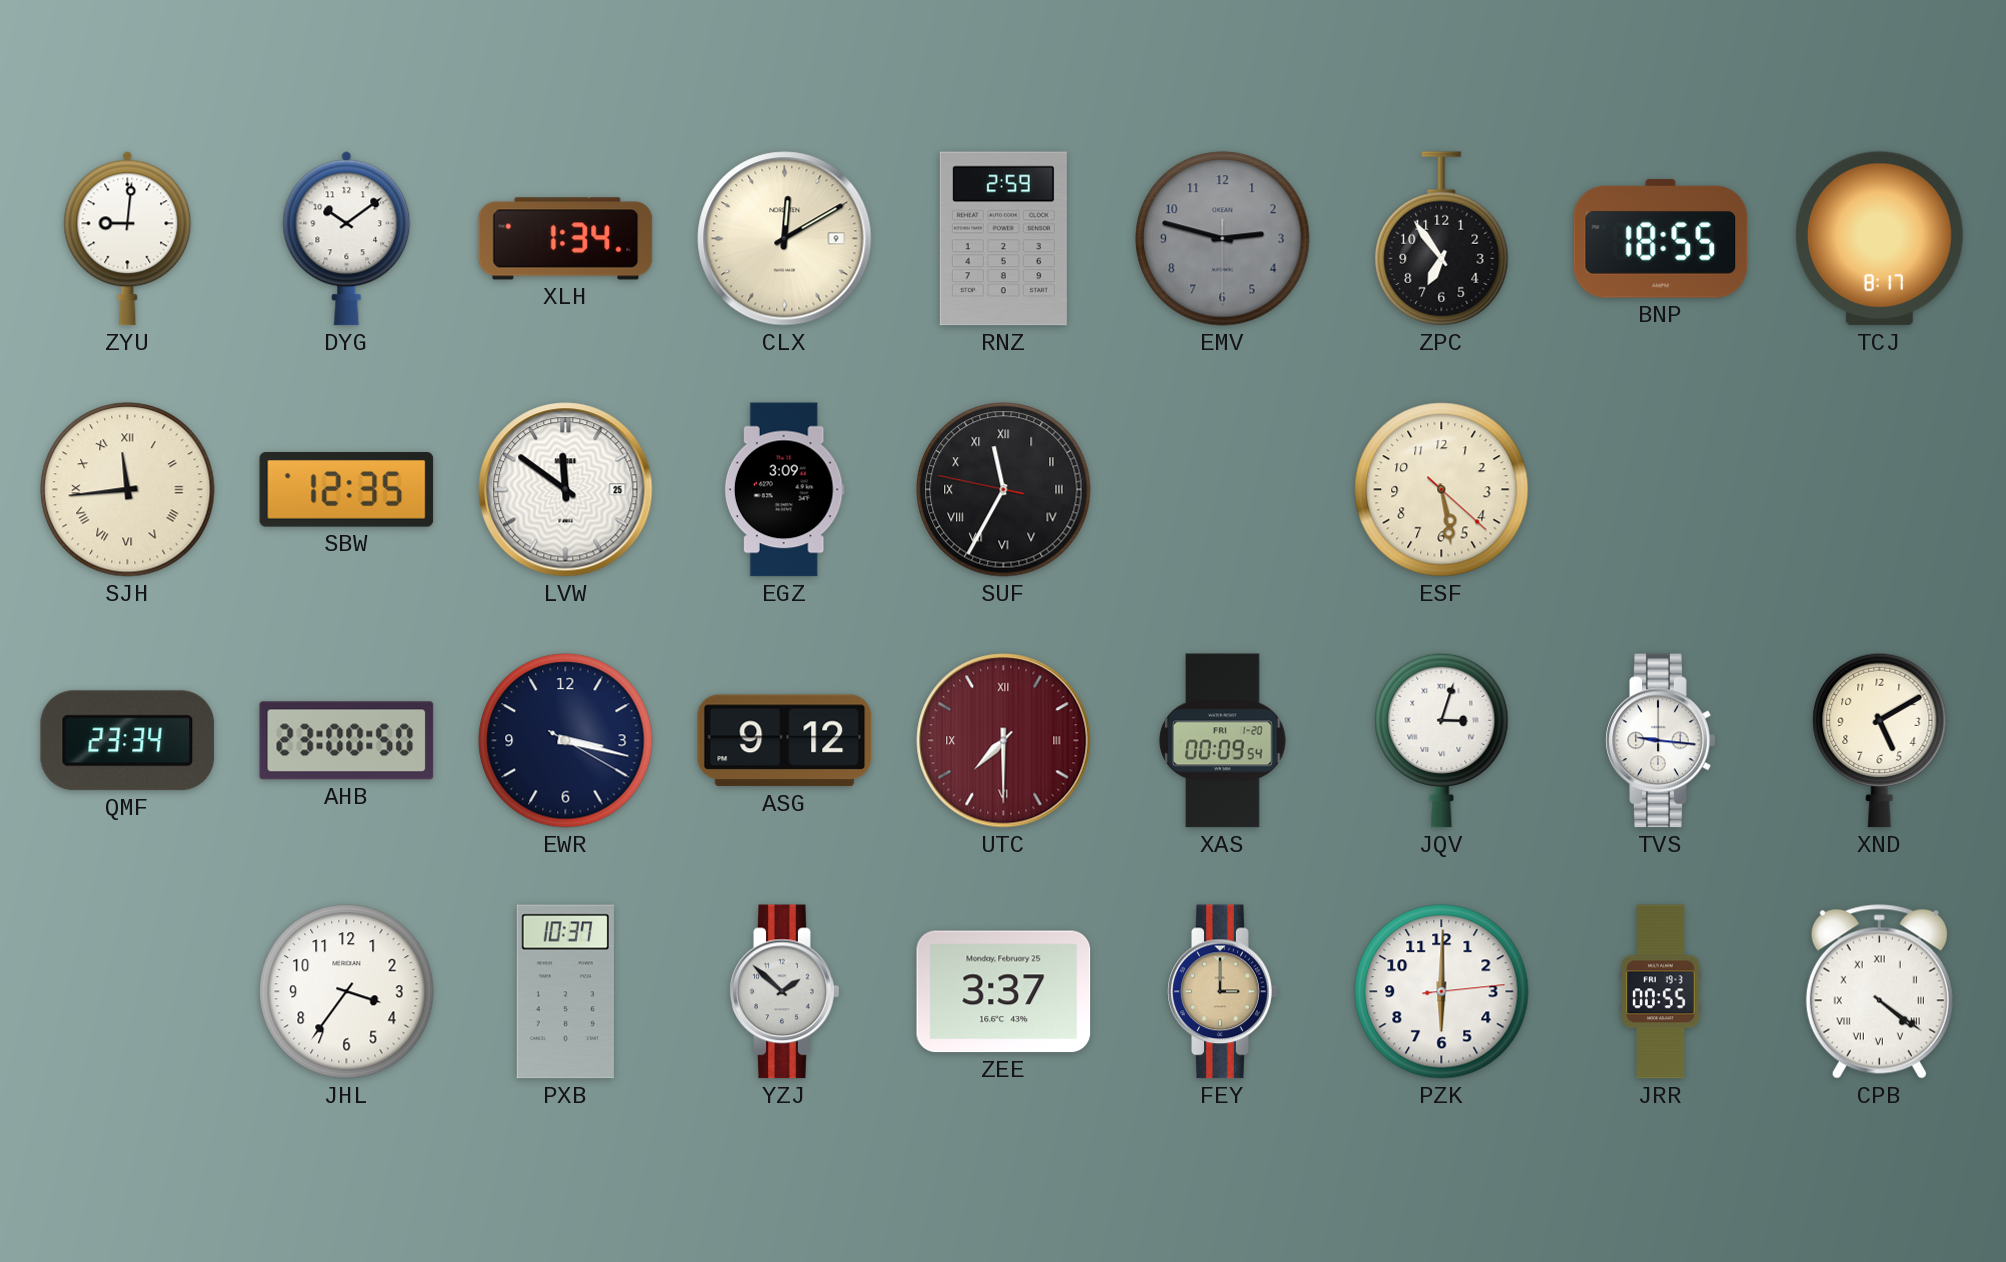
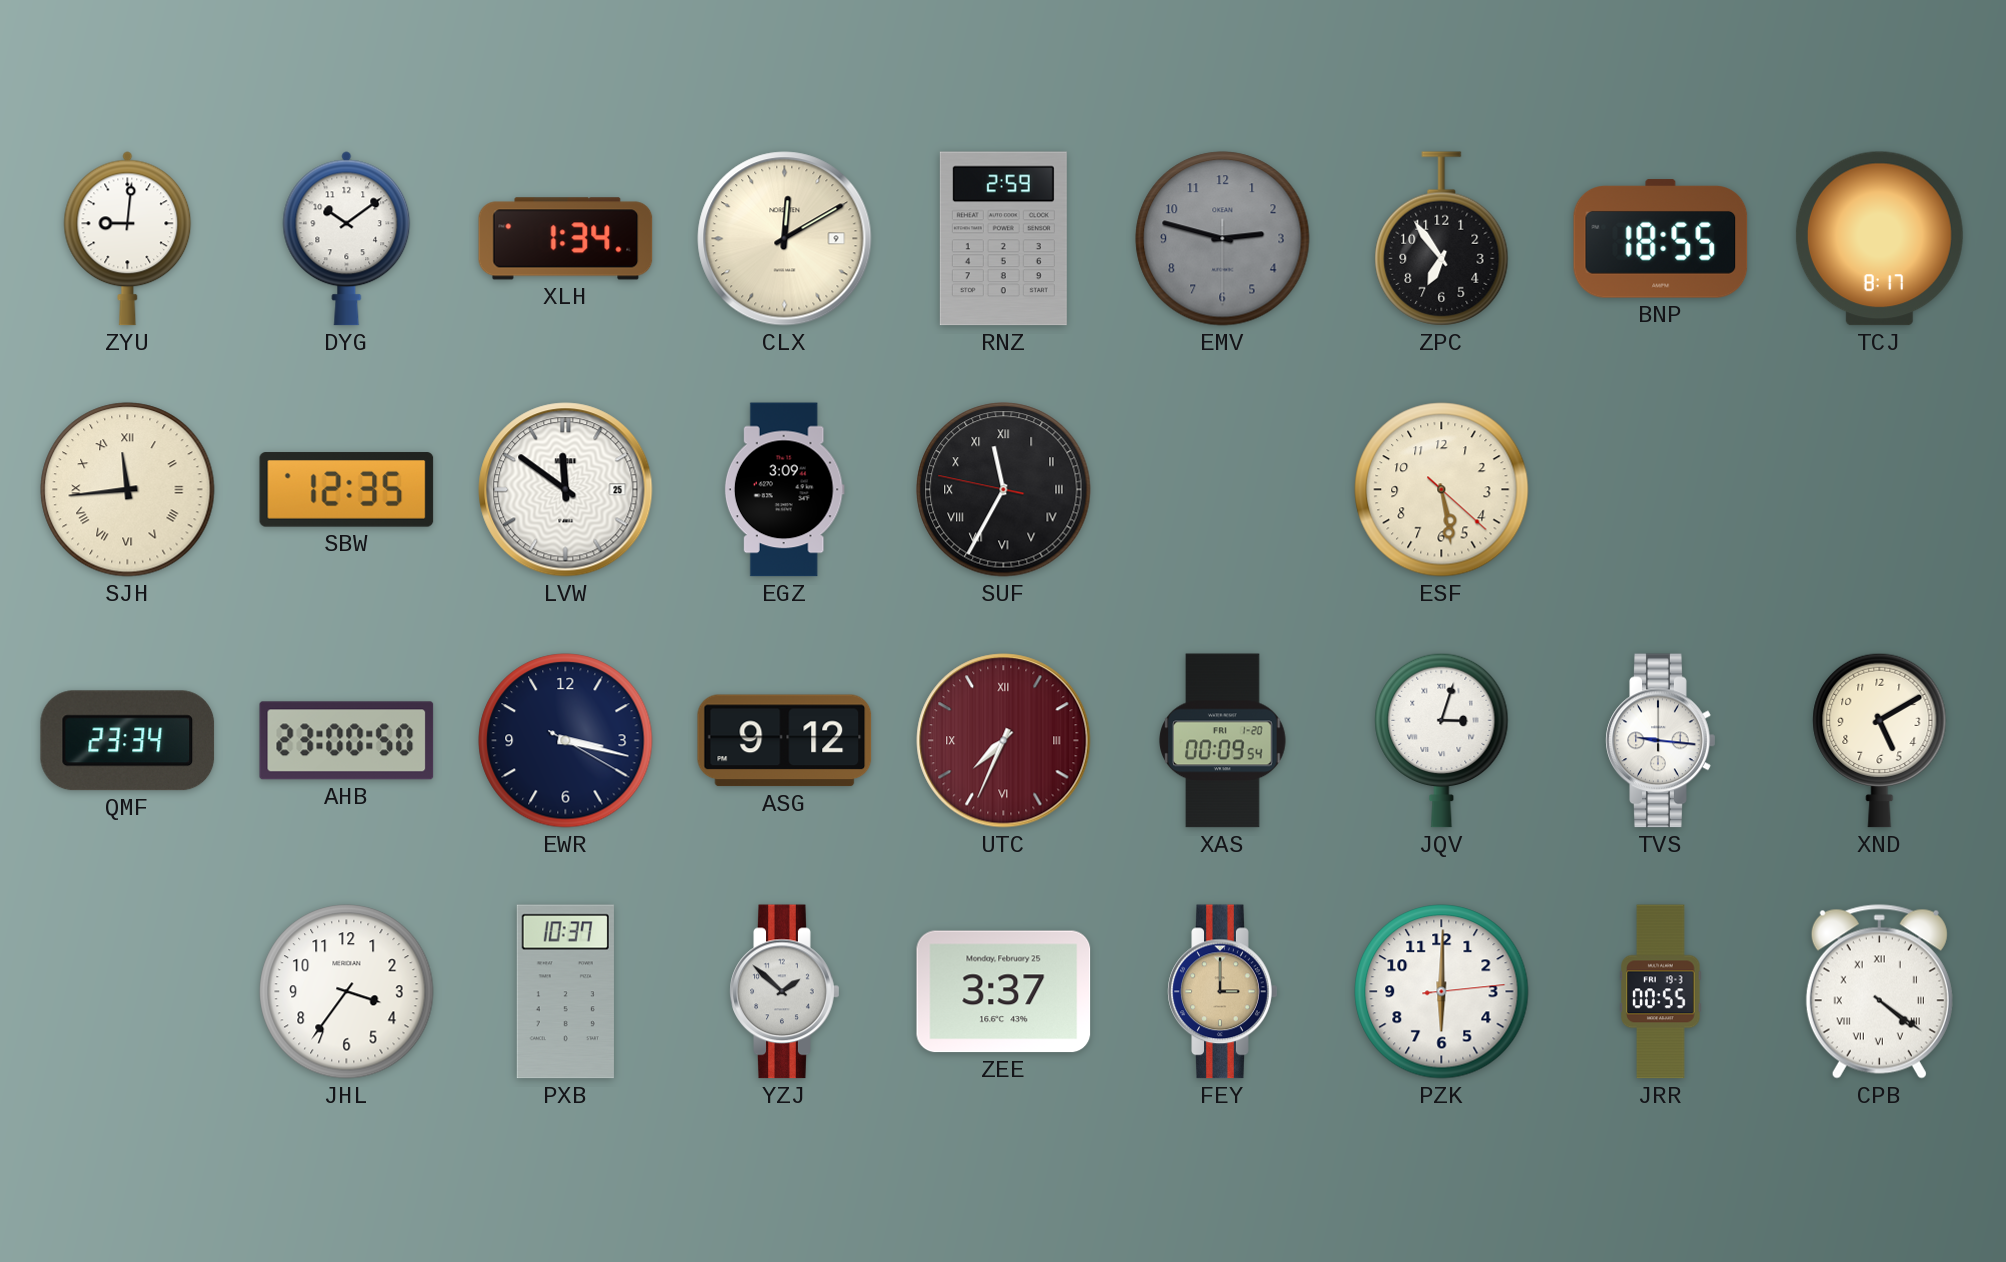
UTC: 7:30 -> 7:34 (1004, 741)
